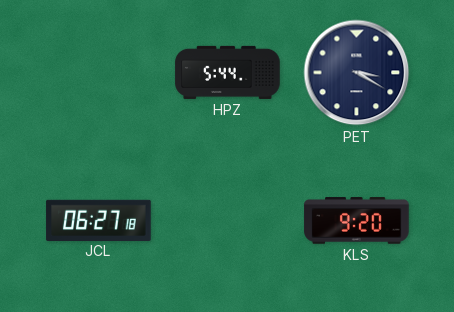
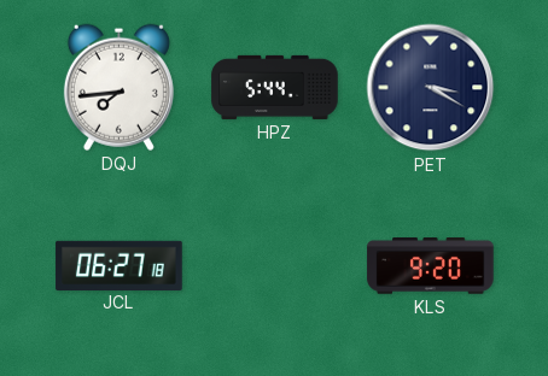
DQJ: none -> 7:44 (118, 87)
